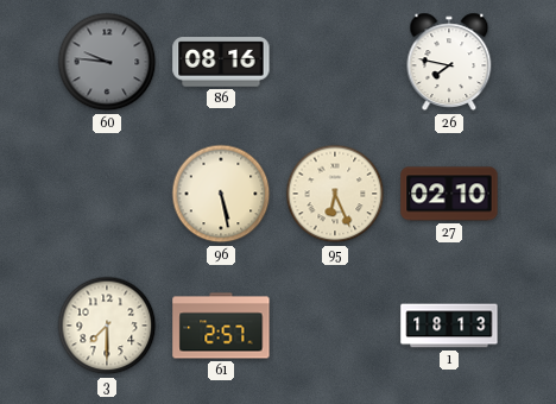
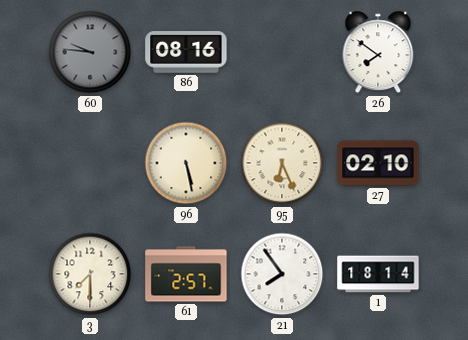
26: 7:47 -> 7:51 (378, 52)
21: none -> 7:54 (282, 274)
1: 18:13 -> 18:14 (378, 274)
